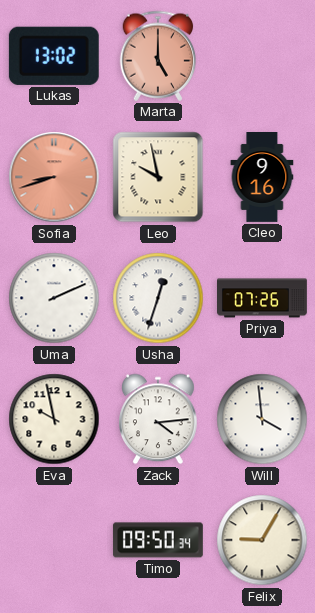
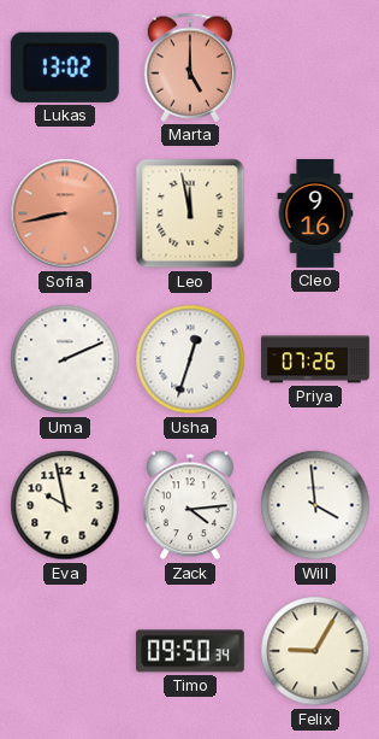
Sofia: 8:42 -> 8:43 (65, 213)
Leo: 9:58 -> 11:58 (190, 213)
